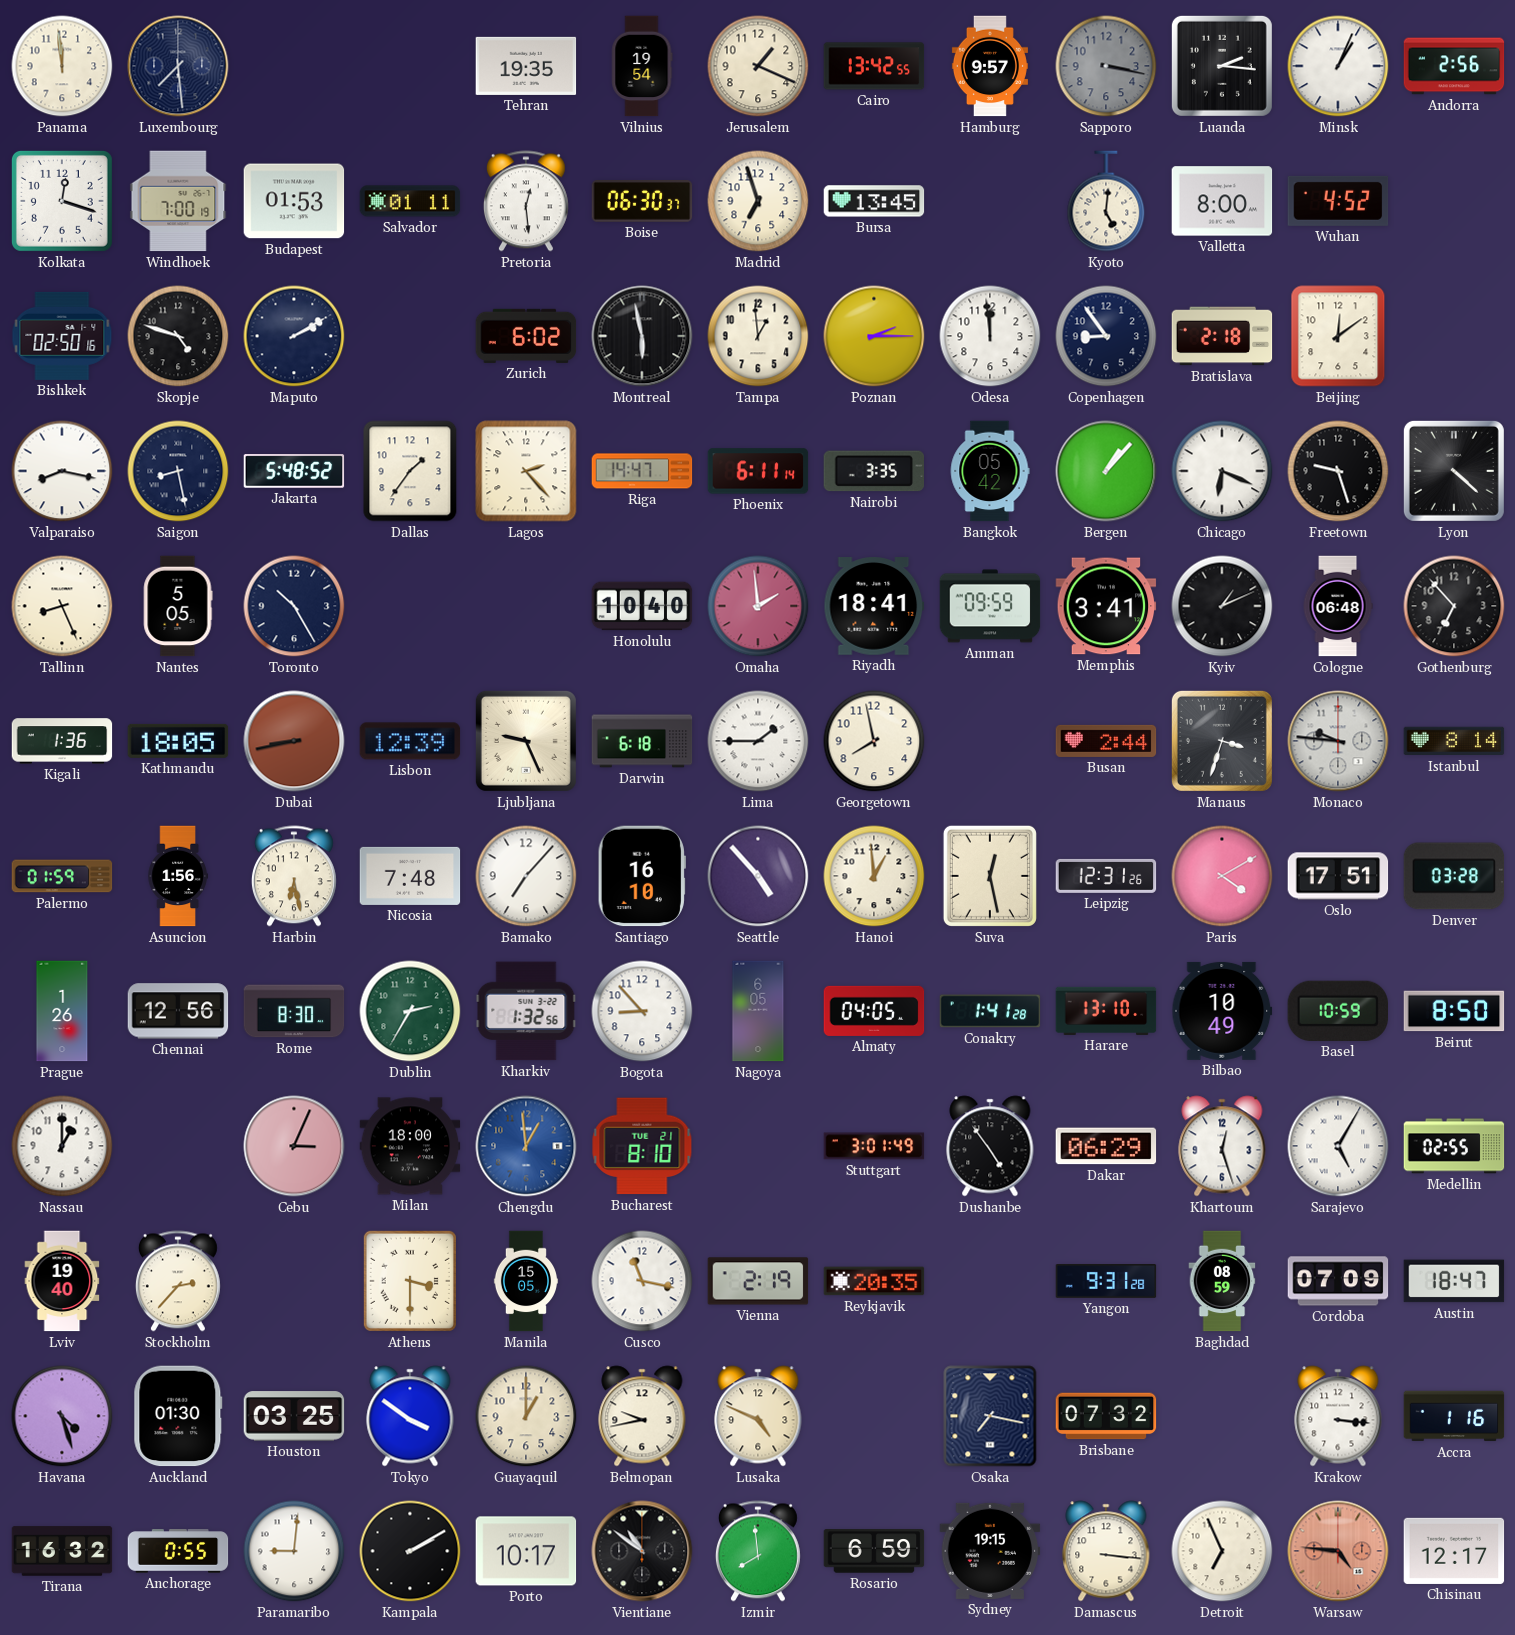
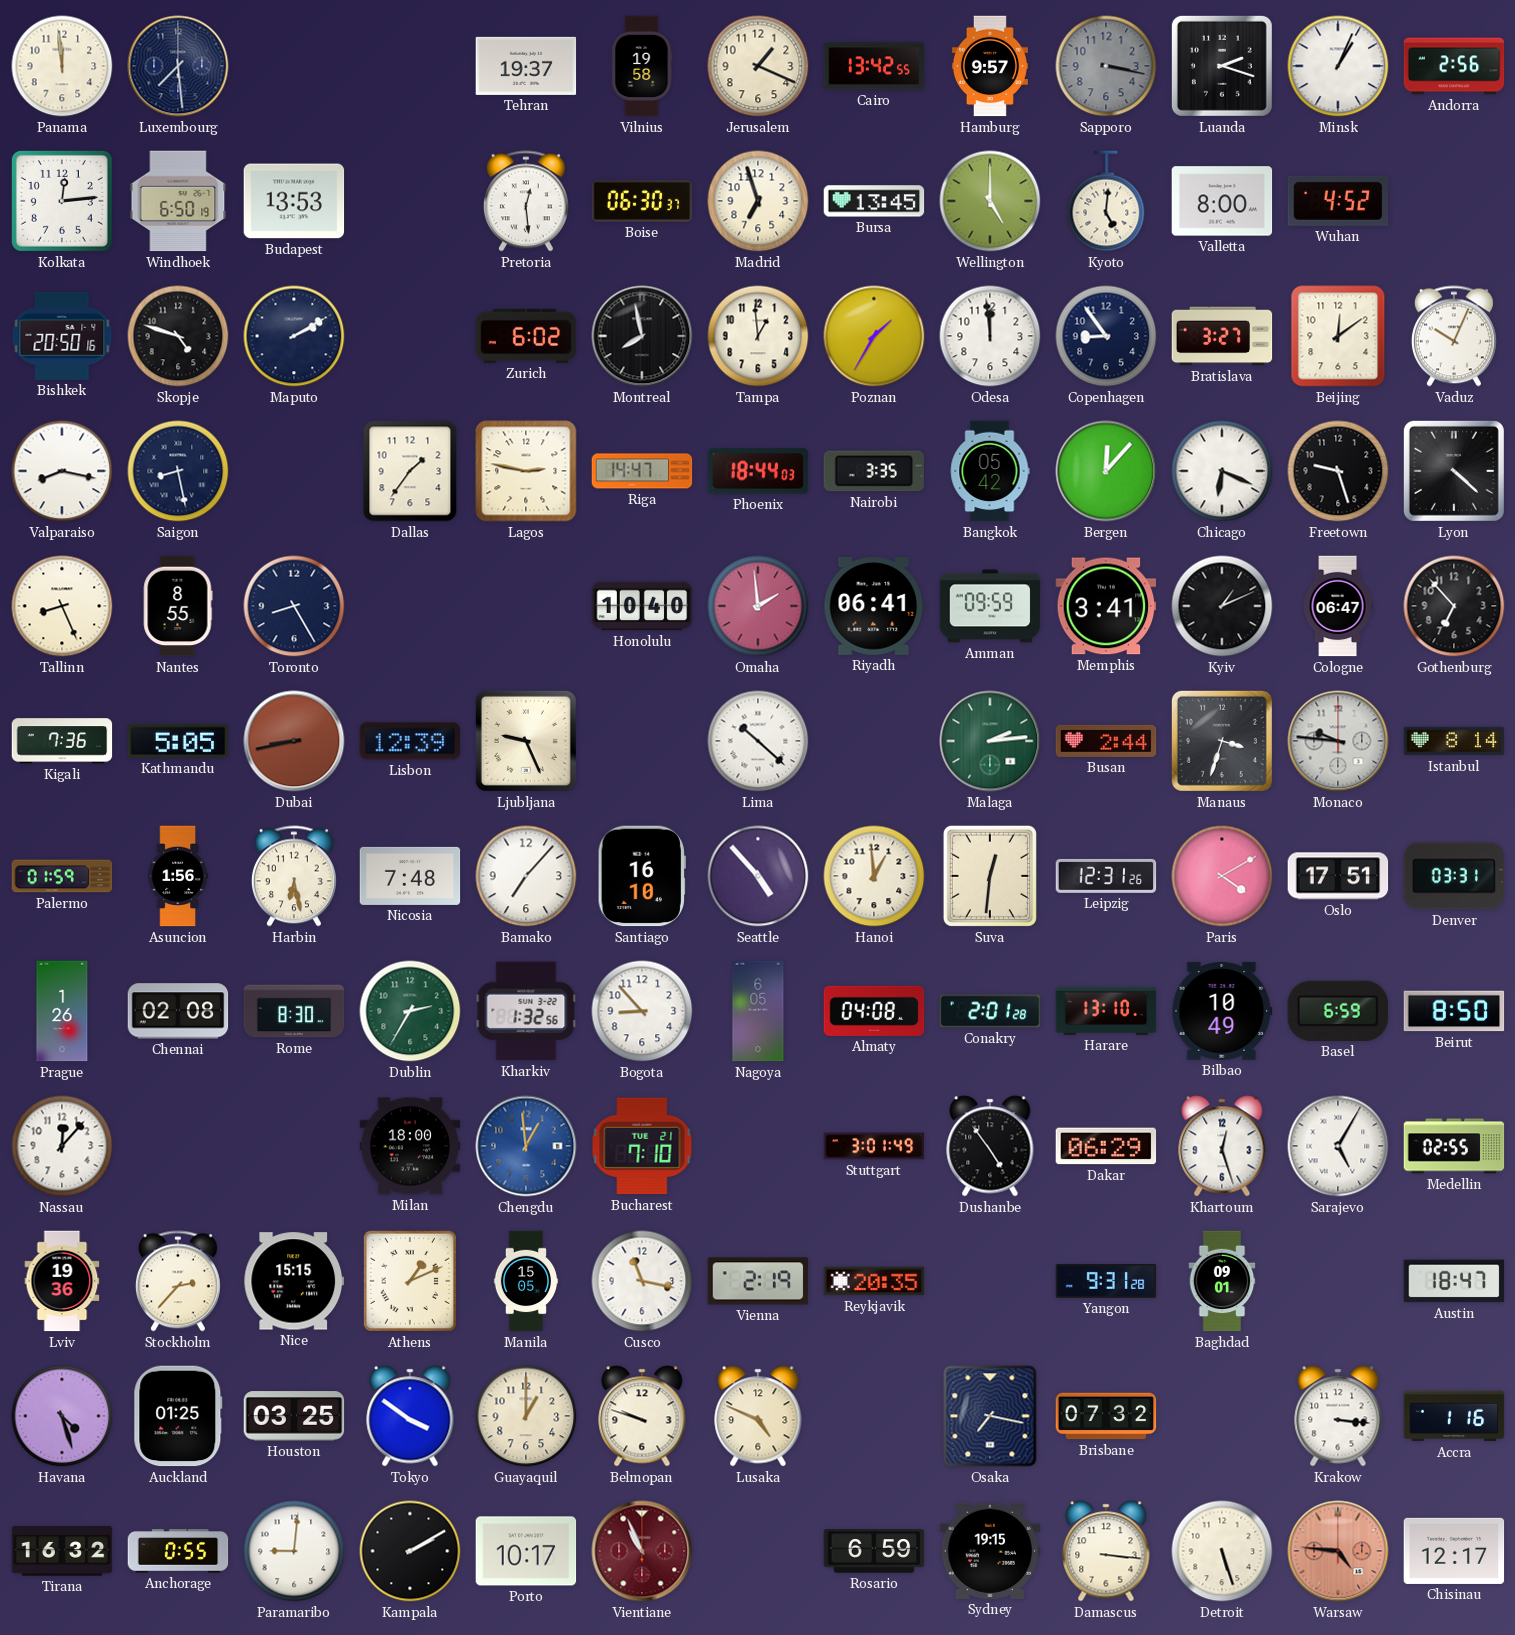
Tehran: 19:35 -> 19:37 (526, 66)
Vilnius: 19:54 -> 19:58 (642, 66)
Luanda: 2:16 -> 2:18 (1222, 66)
Kolkata: 12:18 -> 12:14 (62, 201)
Windhoek: 7:00 -> 6:50 (178, 201)
Budapest: 01:53 -> 13:53 (294, 201)
Salvador: 01:11 -> none (410, 201)
Wellington: none -> 5:00 (990, 201)
Bishkek: 02:50 -> 20:50 (62, 336)
Montreal: 5:58 -> 7:58 (642, 336)
Poznan: 2:15 -> 1:35 (874, 336)
Bratislava: 2:18 -> 3:27 (1222, 336)
Vaduz: none -> 10:04 (1454, 336)
Jakarta: 5:48 -> none (294, 471)
Lagos: 2:23 -> 2:47 (526, 471)
Phoenix: 6:11 -> 18:44 (758, 471)
Bergen: 1:07 -> 12:07 (1106, 471)
Nantes: 5:05 -> 8:55 (178, 606)
Toronto: 10:25 -> 8:25 (294, 606)
Riyadh: 18:41 -> 06:41 (874, 606)
Cologne: 06:48 -> 06:47 (1338, 606)
Kigali: 1:36 -> 7:36 (62, 741)
Kathmandu: 18:05 -> 5:05 (178, 741)
Darwin: 6:18 -> none (642, 741)
Lima: 1:45 -> 10:22 (758, 741)
Georgetown: 7:58 -> none (874, 741)
Malaga: none -> 2:14 (990, 741)
Suva: 12:28 -> 12:31 (990, 876)
Denver: 03:28 -> 03:31 (1454, 876)
Chennai: 12:56 -> 02:08 (178, 1011)
Almaty: 04:05 -> 04:08 (874, 1011)
Conakry: 1:41 -> 2:01 (990, 1011)
Basel: 10:59 -> 6:59 (1338, 1011)
Nassau: 1:00 -> 12:07 (62, 1146)
Cebu: 3:04 -> none (294, 1146)
Bucharest: 8:10 -> 7:10 (642, 1146)
Lviv: 19:40 -> 19:36 (62, 1281)
Nice: none -> 15:15 (294, 1281)
Athens: 3:30 -> 1:11 (410, 1281)
Baghdad: 08:59 -> 09:01 (1222, 1281)
Cordoba: 07:09 -> none (1338, 1281)
Auckland: 01:30 -> 01:25 (178, 1416)
Belmopan: 9:43 -> 9:48 (642, 1416)
Vientiane: 10:51 -> 10:56 (642, 1551)
Vientiane dial: black -> burgundy (642, 1551)
Izmir: 7:59 -> none (758, 1551)
Detroit: 6:56 -> 5:27 (1222, 1551)
